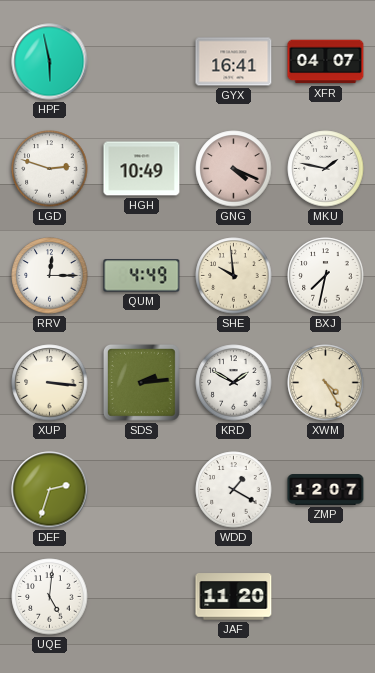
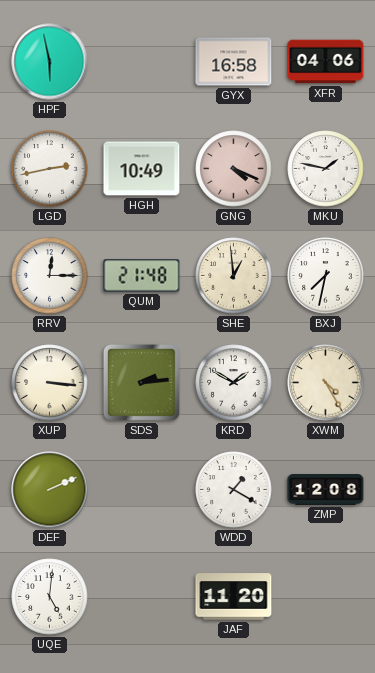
GYX: 16:41 -> 16:58 (234, 62)
XFR: 04:07 -> 04:06 (326, 62)
LGD: 2:48 -> 2:43 (50, 169)
QUM: 4:49 -> 21:48 (142, 276)
SHE: 9:59 -> 12:59 (234, 276)
DEF: 2:33 -> 2:11 (50, 490)
ZMP: 12:07 -> 12:08 (326, 490)
